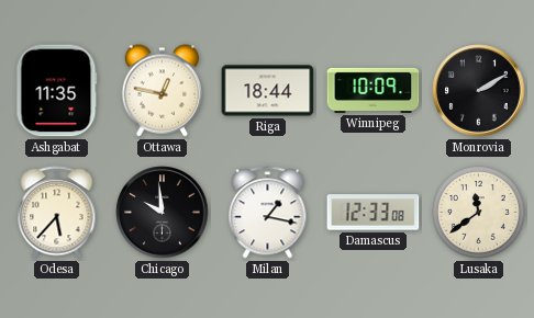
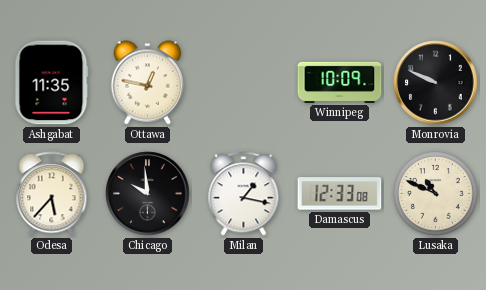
Riga: 18:44 -> none (268, 91)
Monrovia: 2:10 -> 9:49 (436, 83)
Lusaka: 11:39 -> 10:49 (436, 194)
